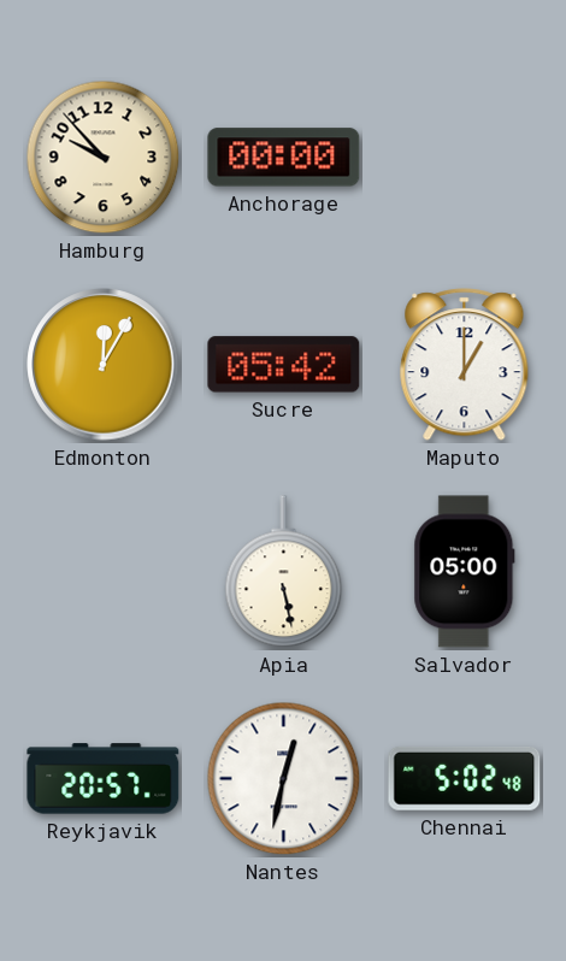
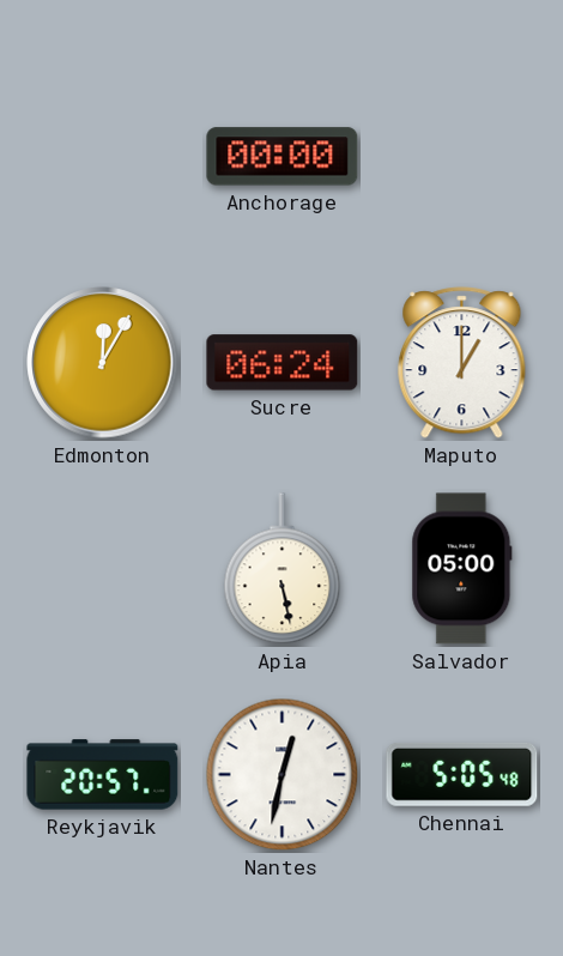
Hamburg: 9:53 -> none (104, 158)
Sucre: 05:42 -> 06:24 (283, 363)
Chennai: 5:02 -> 5:05 (462, 774)
